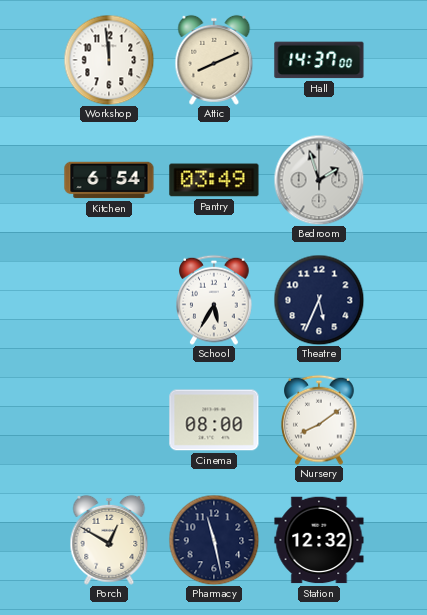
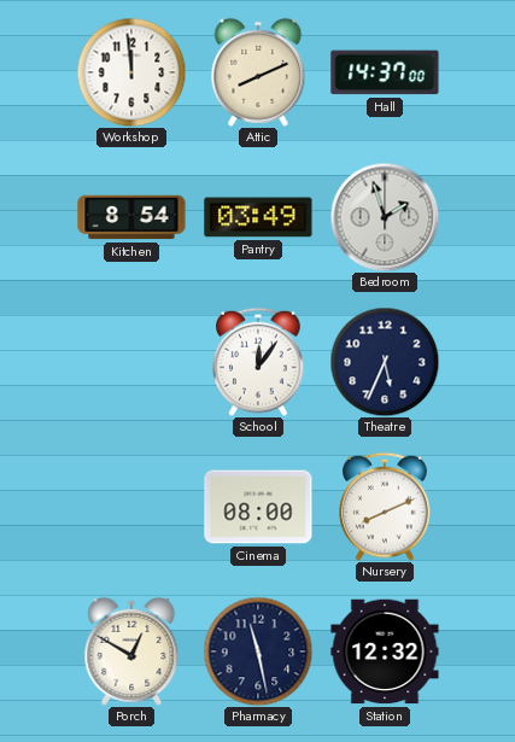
Kitchen: 6:54 -> 8:54 (131, 217)
School: 5:35 -> 12:06 (259, 362)
Nursery: 8:09 -> 8:11 (386, 507)
